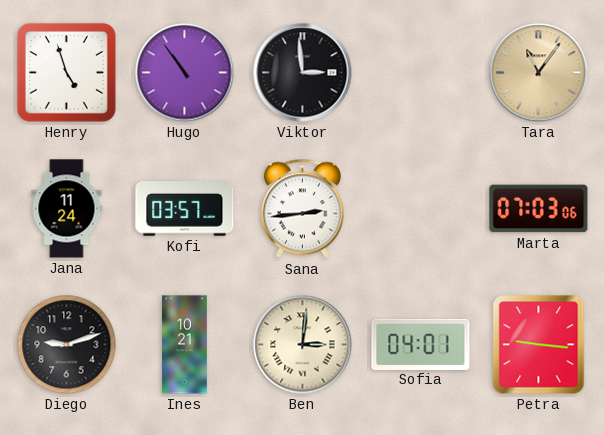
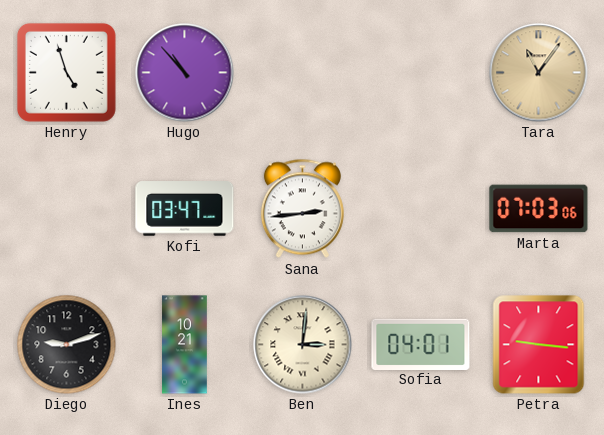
Hugo: 10:54 -> 10:53 (185, 73)
Viktor: 2:59 -> none (303, 73)
Jana: 11:24 -> none (67, 209)
Kofi: 03:57 -> 03:47 (185, 209)
